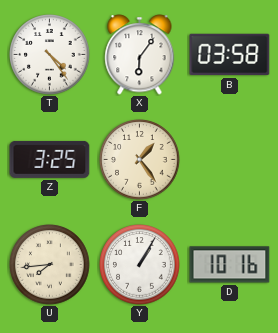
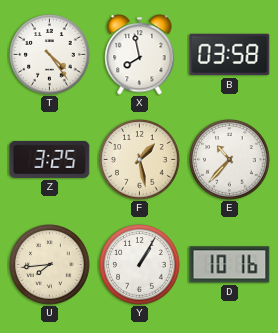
X: 6:06 -> 7:58 (140, 55)
F: 1:24 -> 1:28 (140, 160)
E: none -> 10:37 (230, 160)
